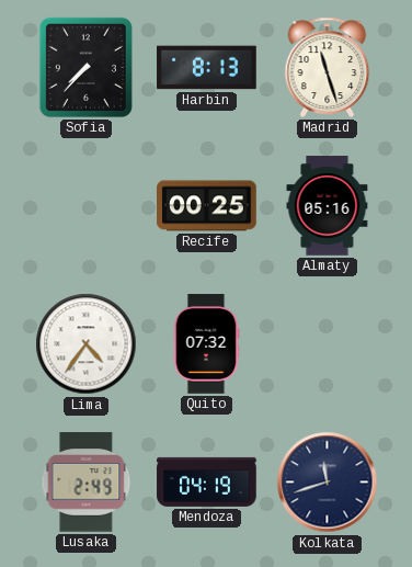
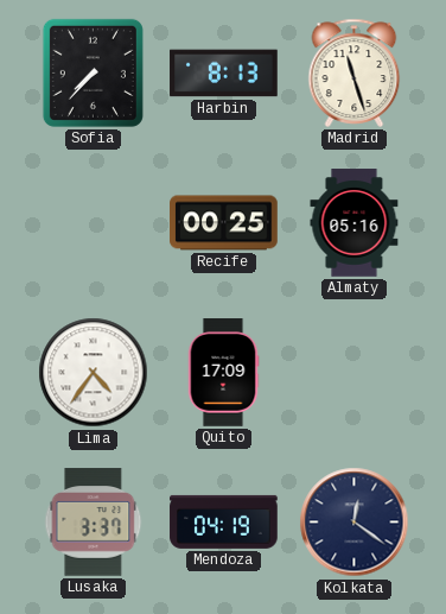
Quito: 07:32 -> 17:09 (223, 373)
Lusaka: 2:49 -> 3:37 (94, 523)
Kolkata: 11:42 -> 12:21 (355, 523)
